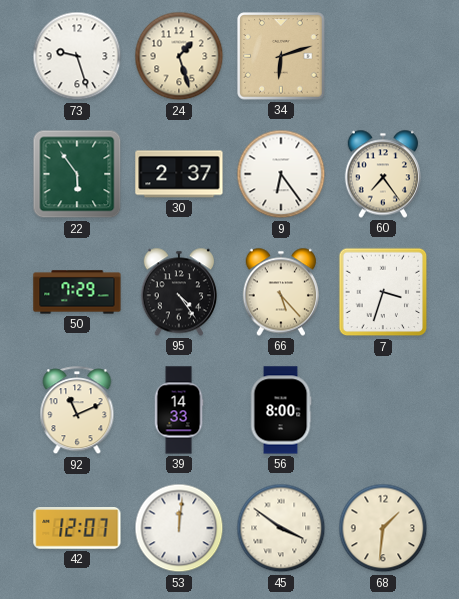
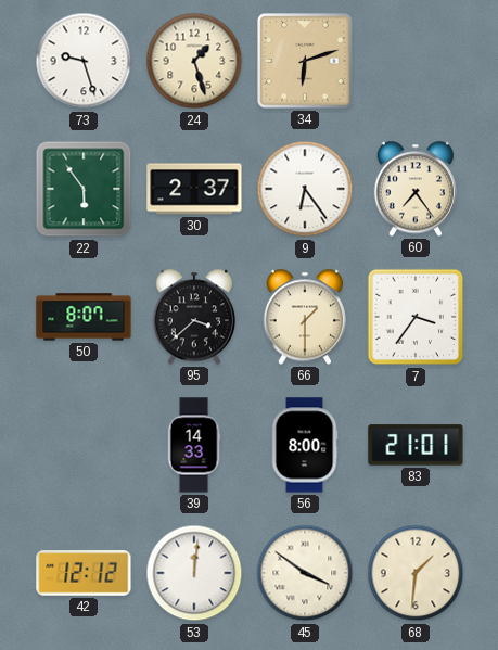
50: 7:29 -> 8:07 (84, 317)
95: 4:24 -> 3:38 (193, 317)
66: 5:23 -> 1:30 (304, 317)
7: 3:33 -> 3:36 (416, 317)
92: 11:11 -> none (77, 411)
83: none -> 21:01 (416, 445)
42: 12:07 -> 12:12 (84, 574)
